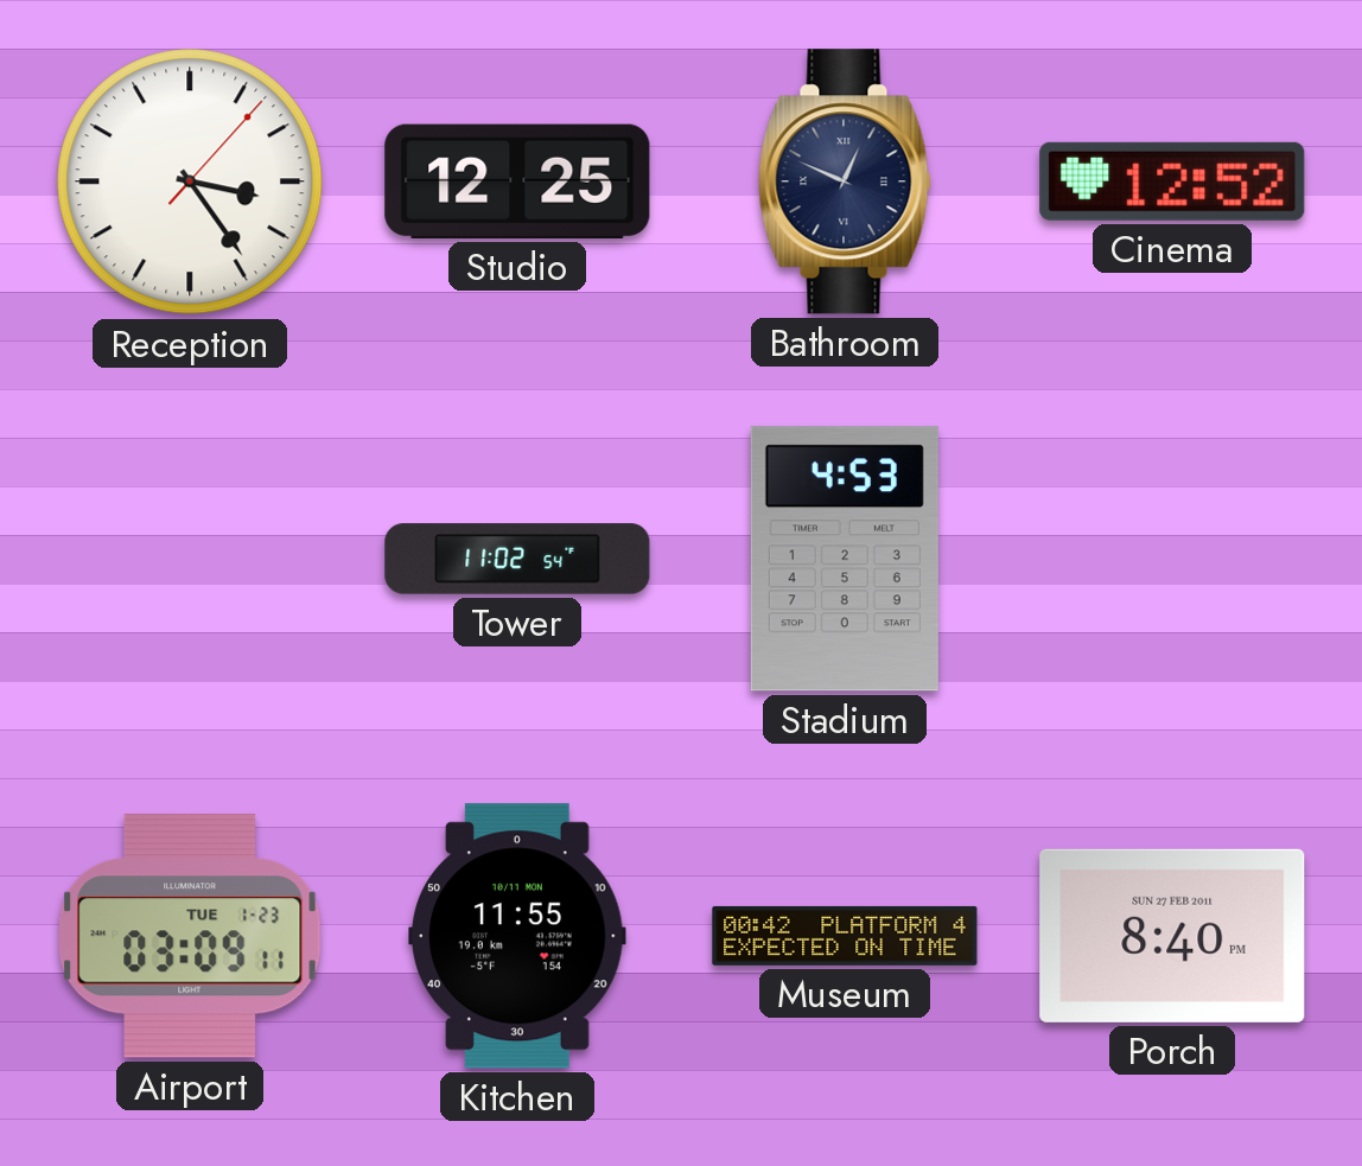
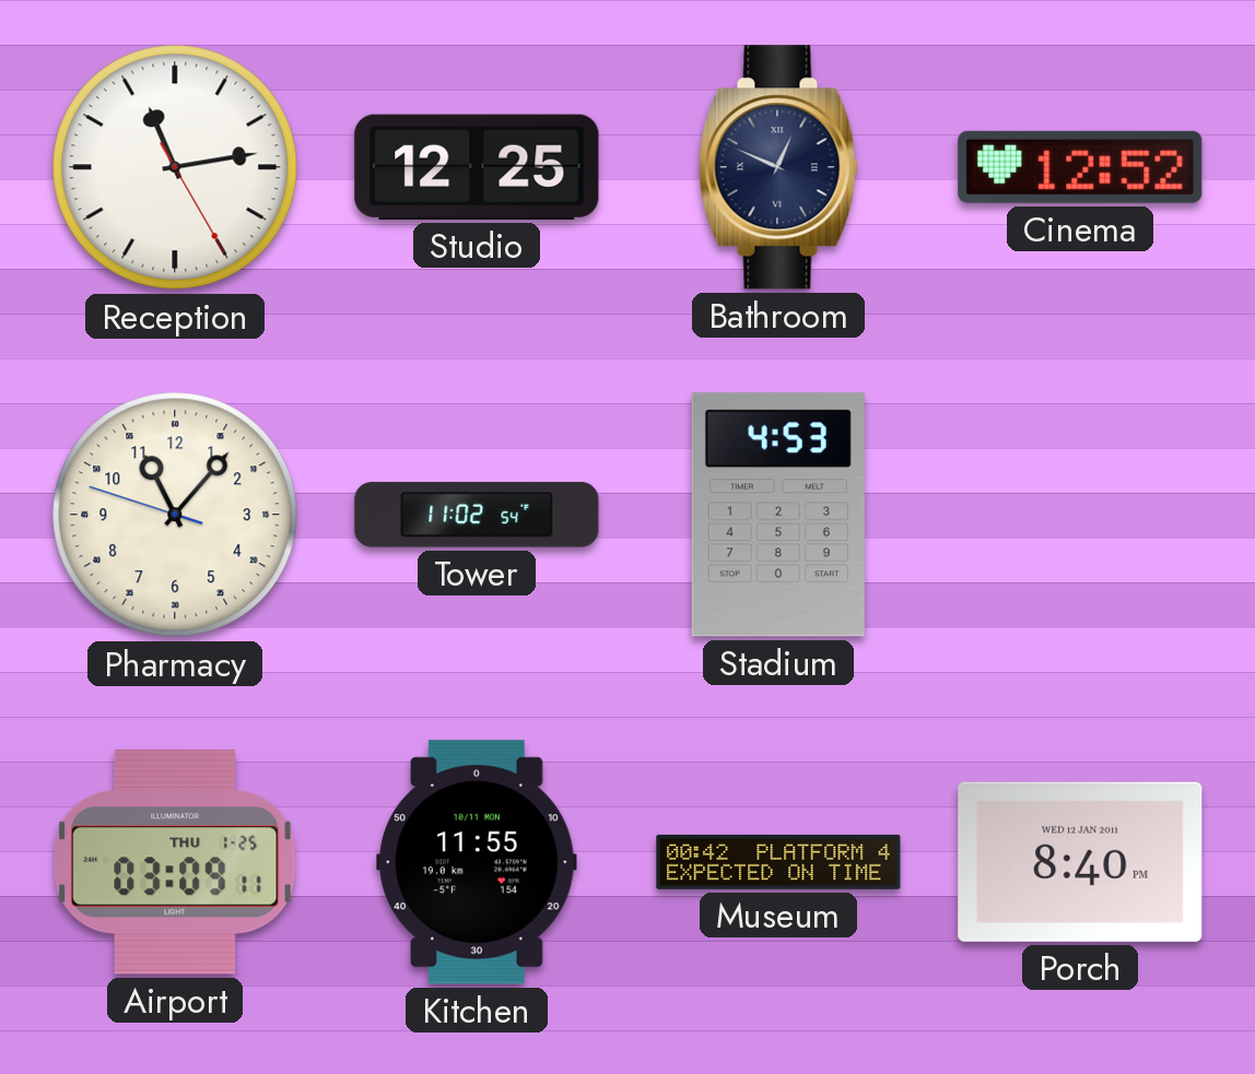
Reception: 3:24 -> 11:13 (175, 167)
Pharmacy: none -> 11:06 (175, 515)
Airport date: TUE 1-23 -> THU 1-25 (175, 862)
Porch date: SUN 27 FEB 2011 -> WED 12 JAN 2011 (1080, 862)
